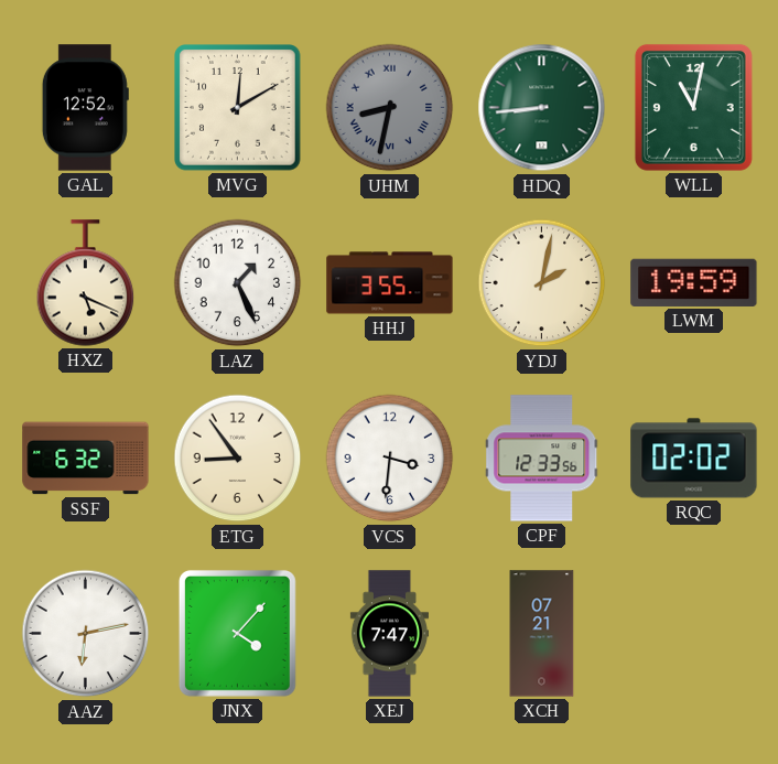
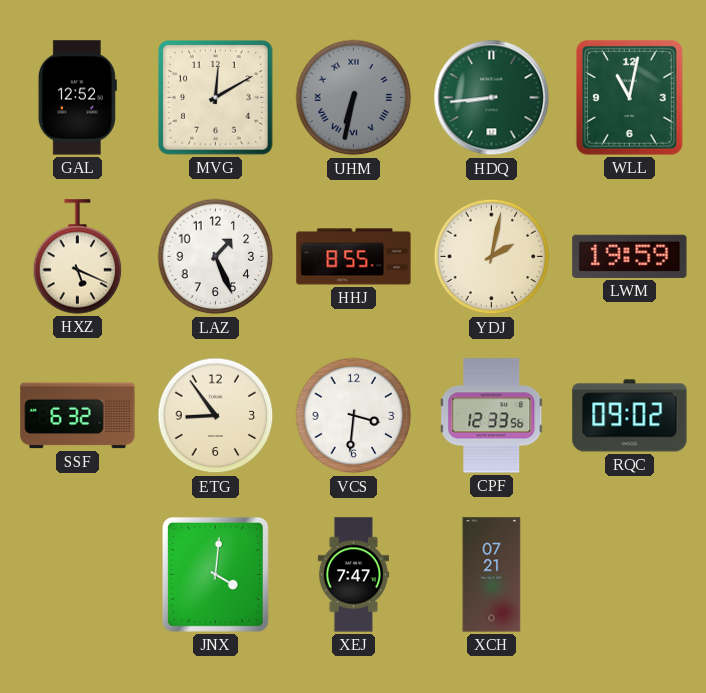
UHM: 8:32 -> 6:32 (354, 98)
HHJ: 3:55 -> 8:55 (354, 257)
RQC: 02:02 -> 09:02 (630, 416)
AAZ: 6:13 -> none (86, 634)
JNX: 4:07 -> 4:01 (215, 574)
